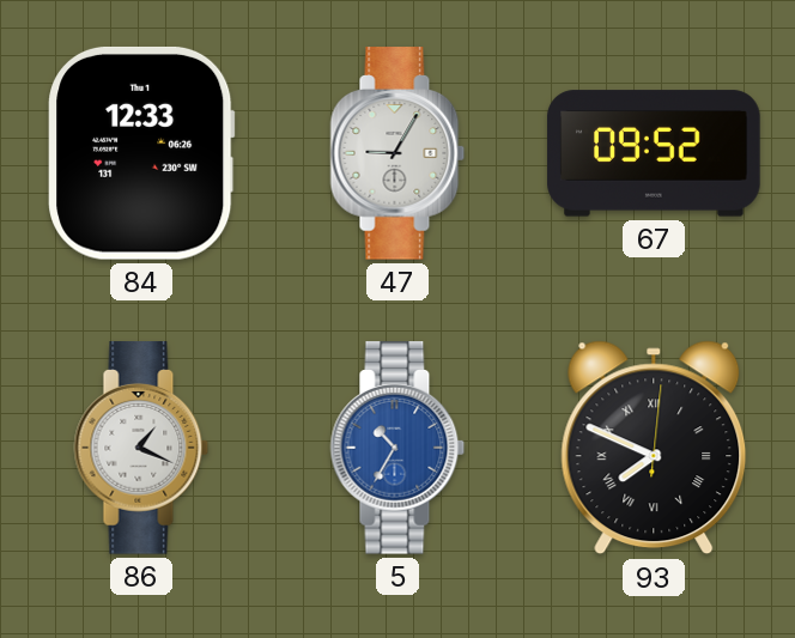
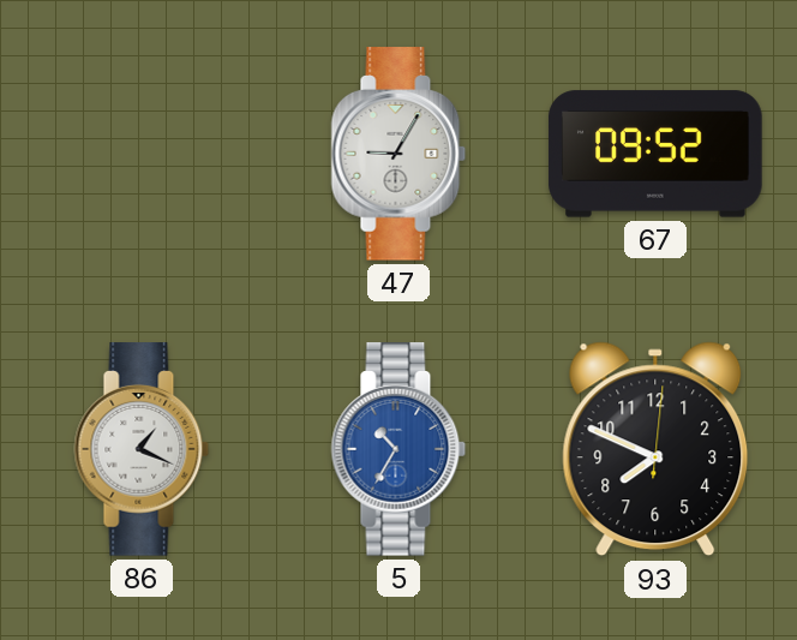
84: 12:33 -> none (141, 153)
93 numerals: Roman -> Arabic (655, 449)
